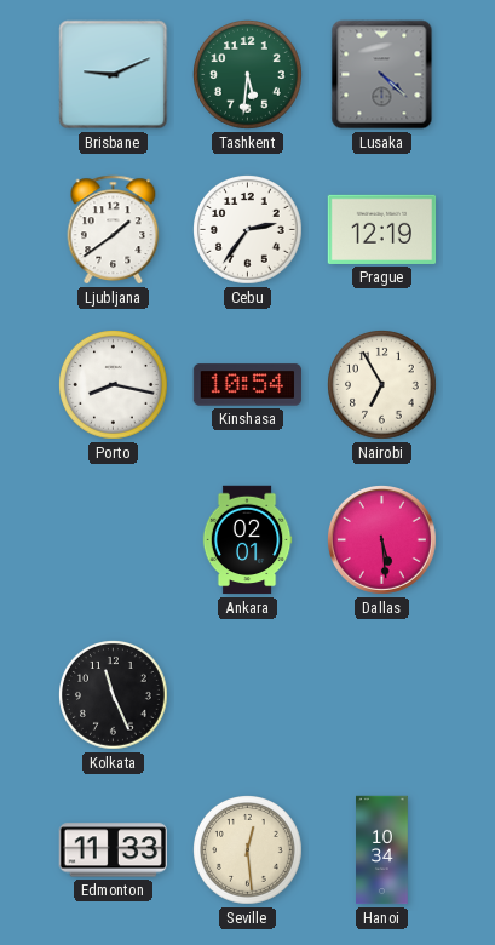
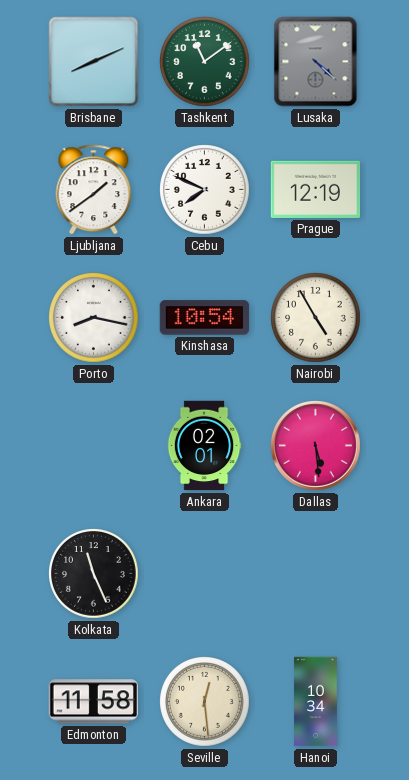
Brisbane: 9:11 -> 8:11 (94, 62)
Tashkent: 5:31 -> 11:09 (205, 62)
Cebu: 2:36 -> 7:49 (205, 190)
Nairobi: 6:55 -> 4:55 (316, 318)
Edmonton: 11:33 -> 11:58 (94, 702)
